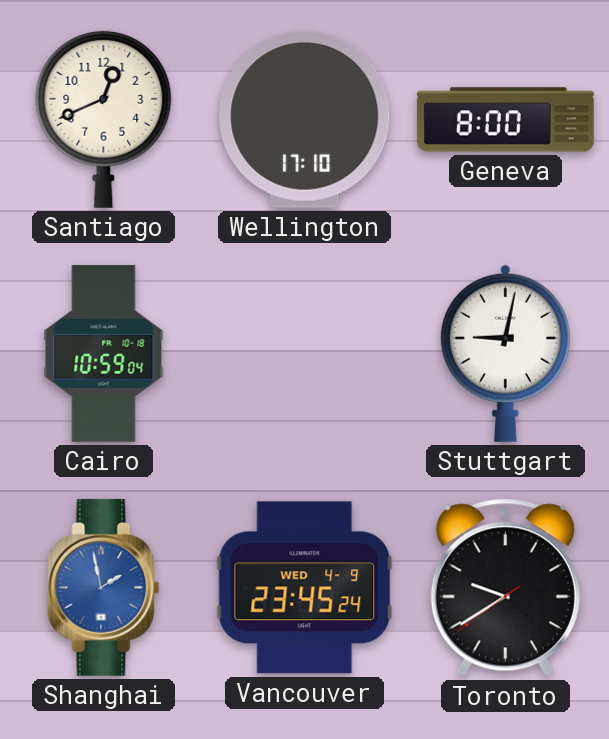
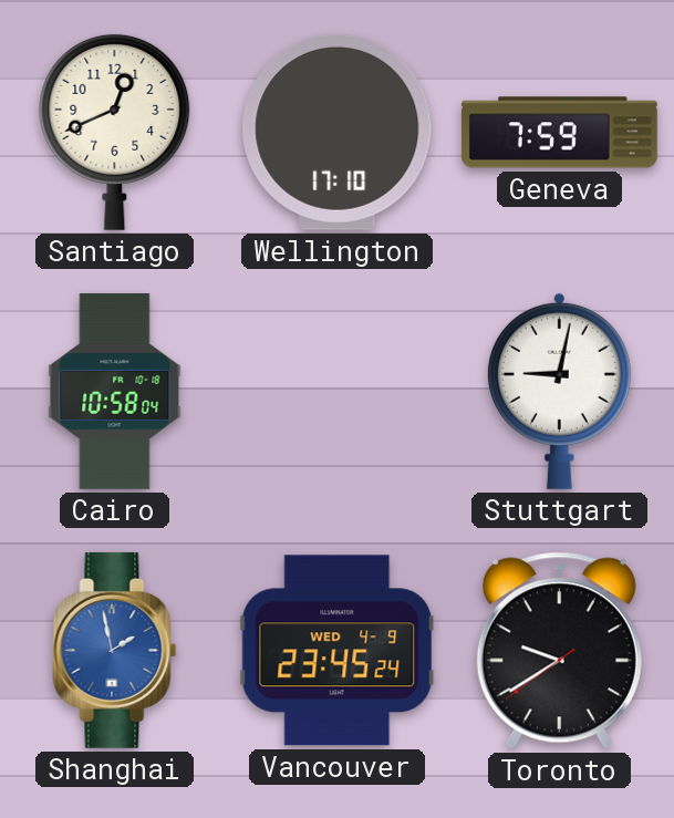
Geneva: 8:00 -> 7:59 (559, 133)
Cairo: 10:59 -> 10:58 (115, 391)
